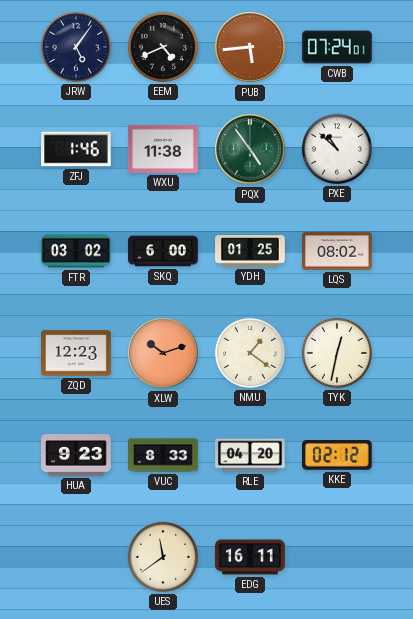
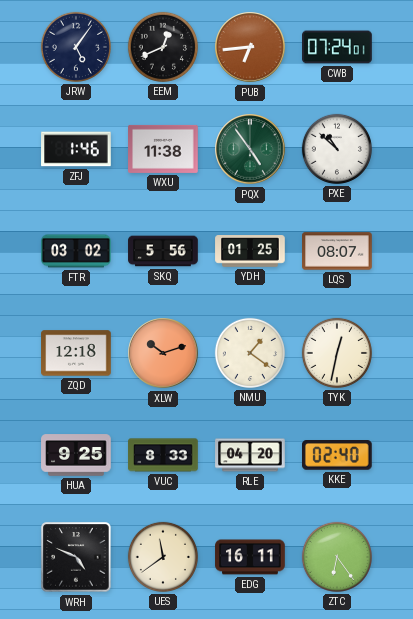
EEM: 4:41 -> 12:41 (163, 47)
PUB: 5:44 -> 6:44 (250, 47)
SKQ: 6:00 -> 5:56 (163, 251)
LQS: 08:02 -> 08:07 (337, 251)
ZQD: 12:23 -> 12:18 (76, 353)
HUA: 9:23 -> 9:25 (76, 455)
KKE: 02:12 -> 02:40 (338, 455)
WRH: none -> 4:49 (76, 557)
ZTC: none -> 6:24 (337, 557)
